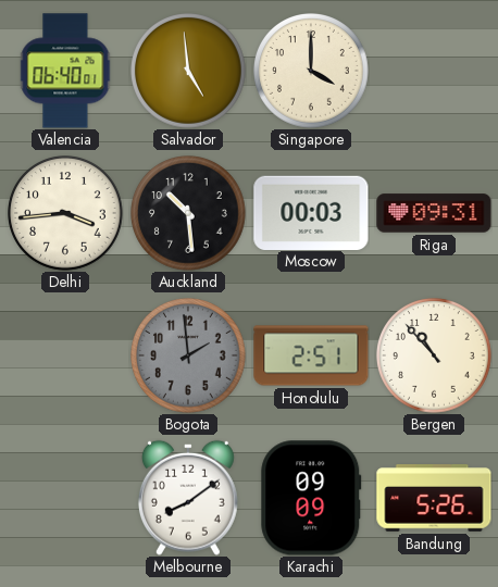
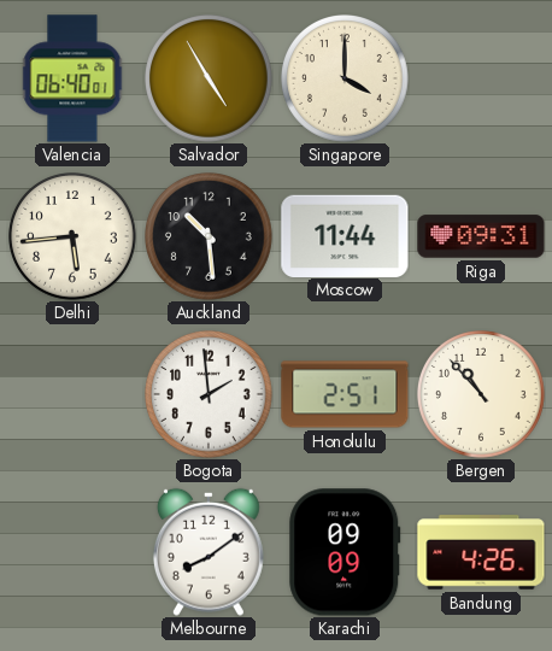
Salvador: 4:59 -> 4:55 (210, 80)
Delhi: 3:44 -> 5:44 (74, 237)
Moscow: 00:03 -> 11:44 (345, 235)
Bogota dial: grey -> white (210, 395)
Bandung: 5:26 -> 4:26 (481, 552)
